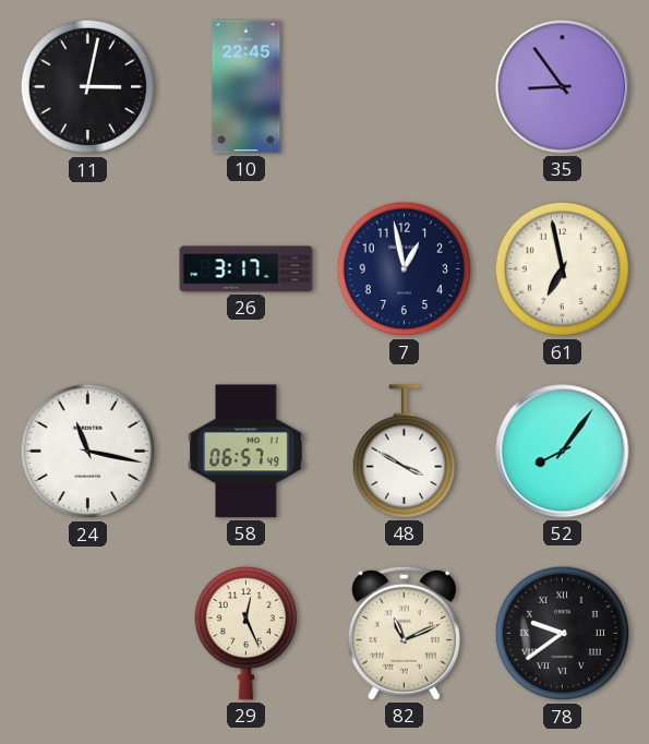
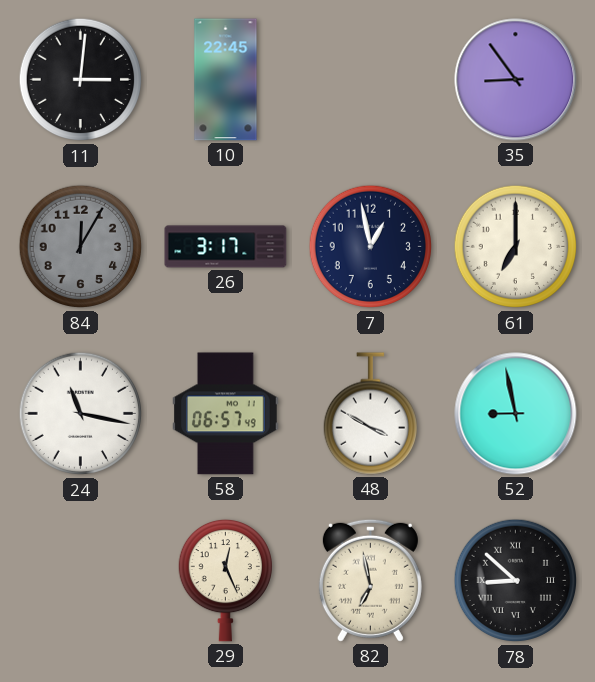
11: 3:02 -> 3:01 (81, 80)
84: none -> 12:05 (81, 247)
61: 6:58 -> 7:00 (516, 247)
52: 8:06 -> 8:58 (516, 414)
82: 11:11 -> 6:58 (370, 580)
78: 9:39 -> 8:52 (516, 581)
